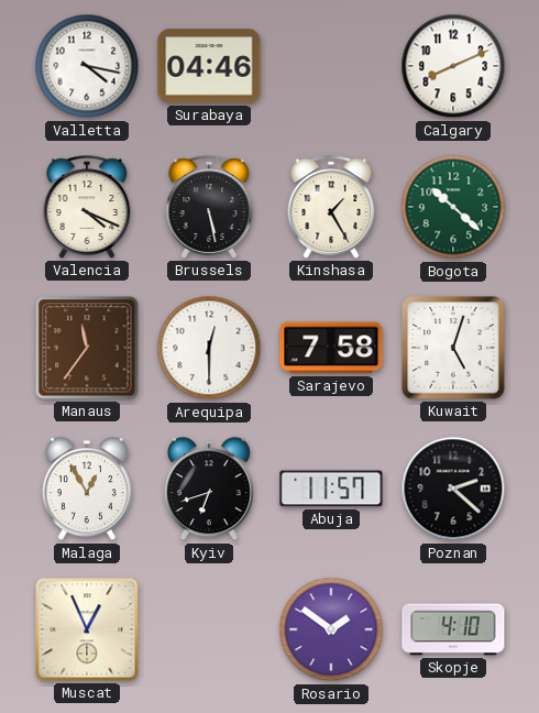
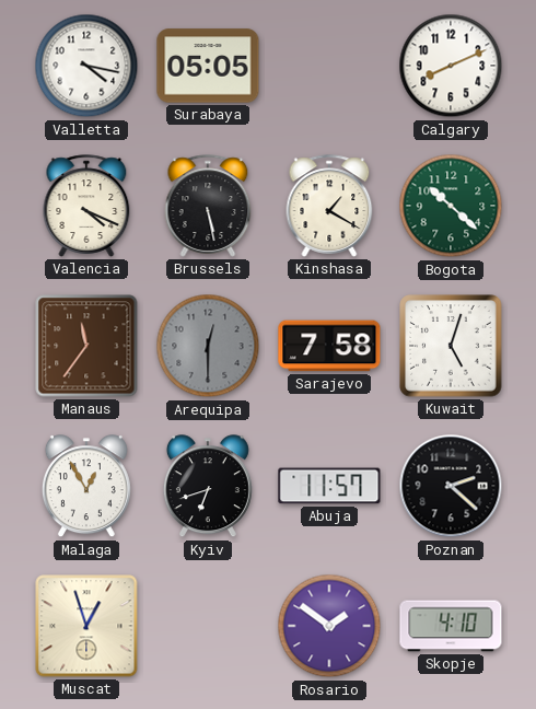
Surabaya: 04:46 -> 05:05 (208, 66)
Kinshasa: 1:25 -> 1:20 (329, 206)
Arequipa dial: white -> grey (208, 346)
Muscat: 12:56 -> 12:57 (86, 626)
